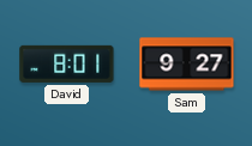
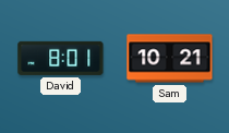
Sam: 9:27 -> 10:21 (170, 59)
